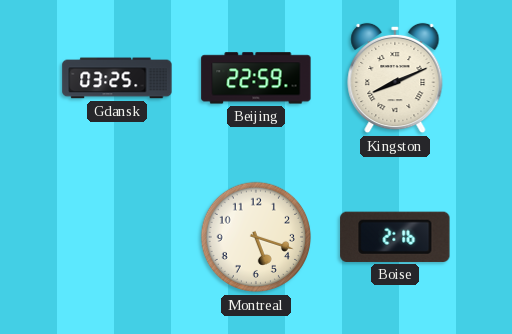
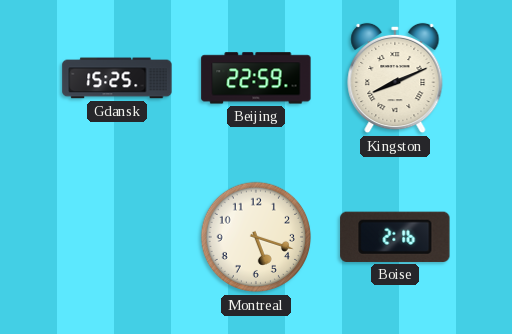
Gdansk: 03:25 -> 15:25 (117, 78)
